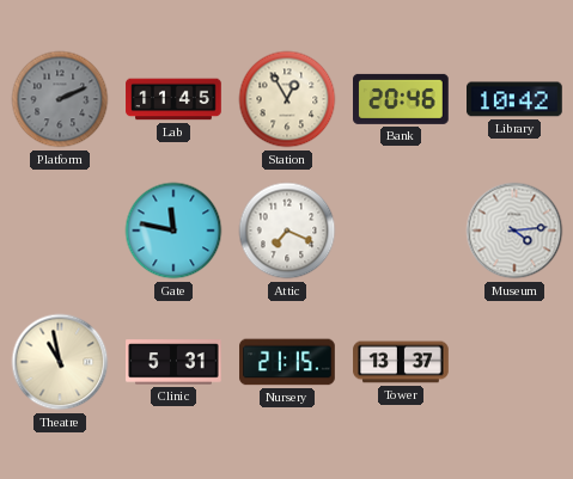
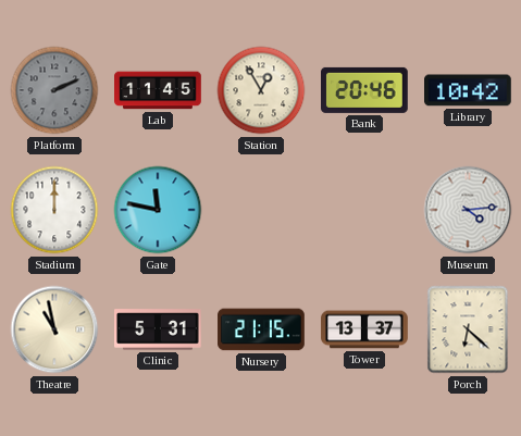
Stadium: none -> 12:00 (54, 210)
Attic: 7:19 -> none (287, 231)
Porch: none -> 6:22 (468, 329)
